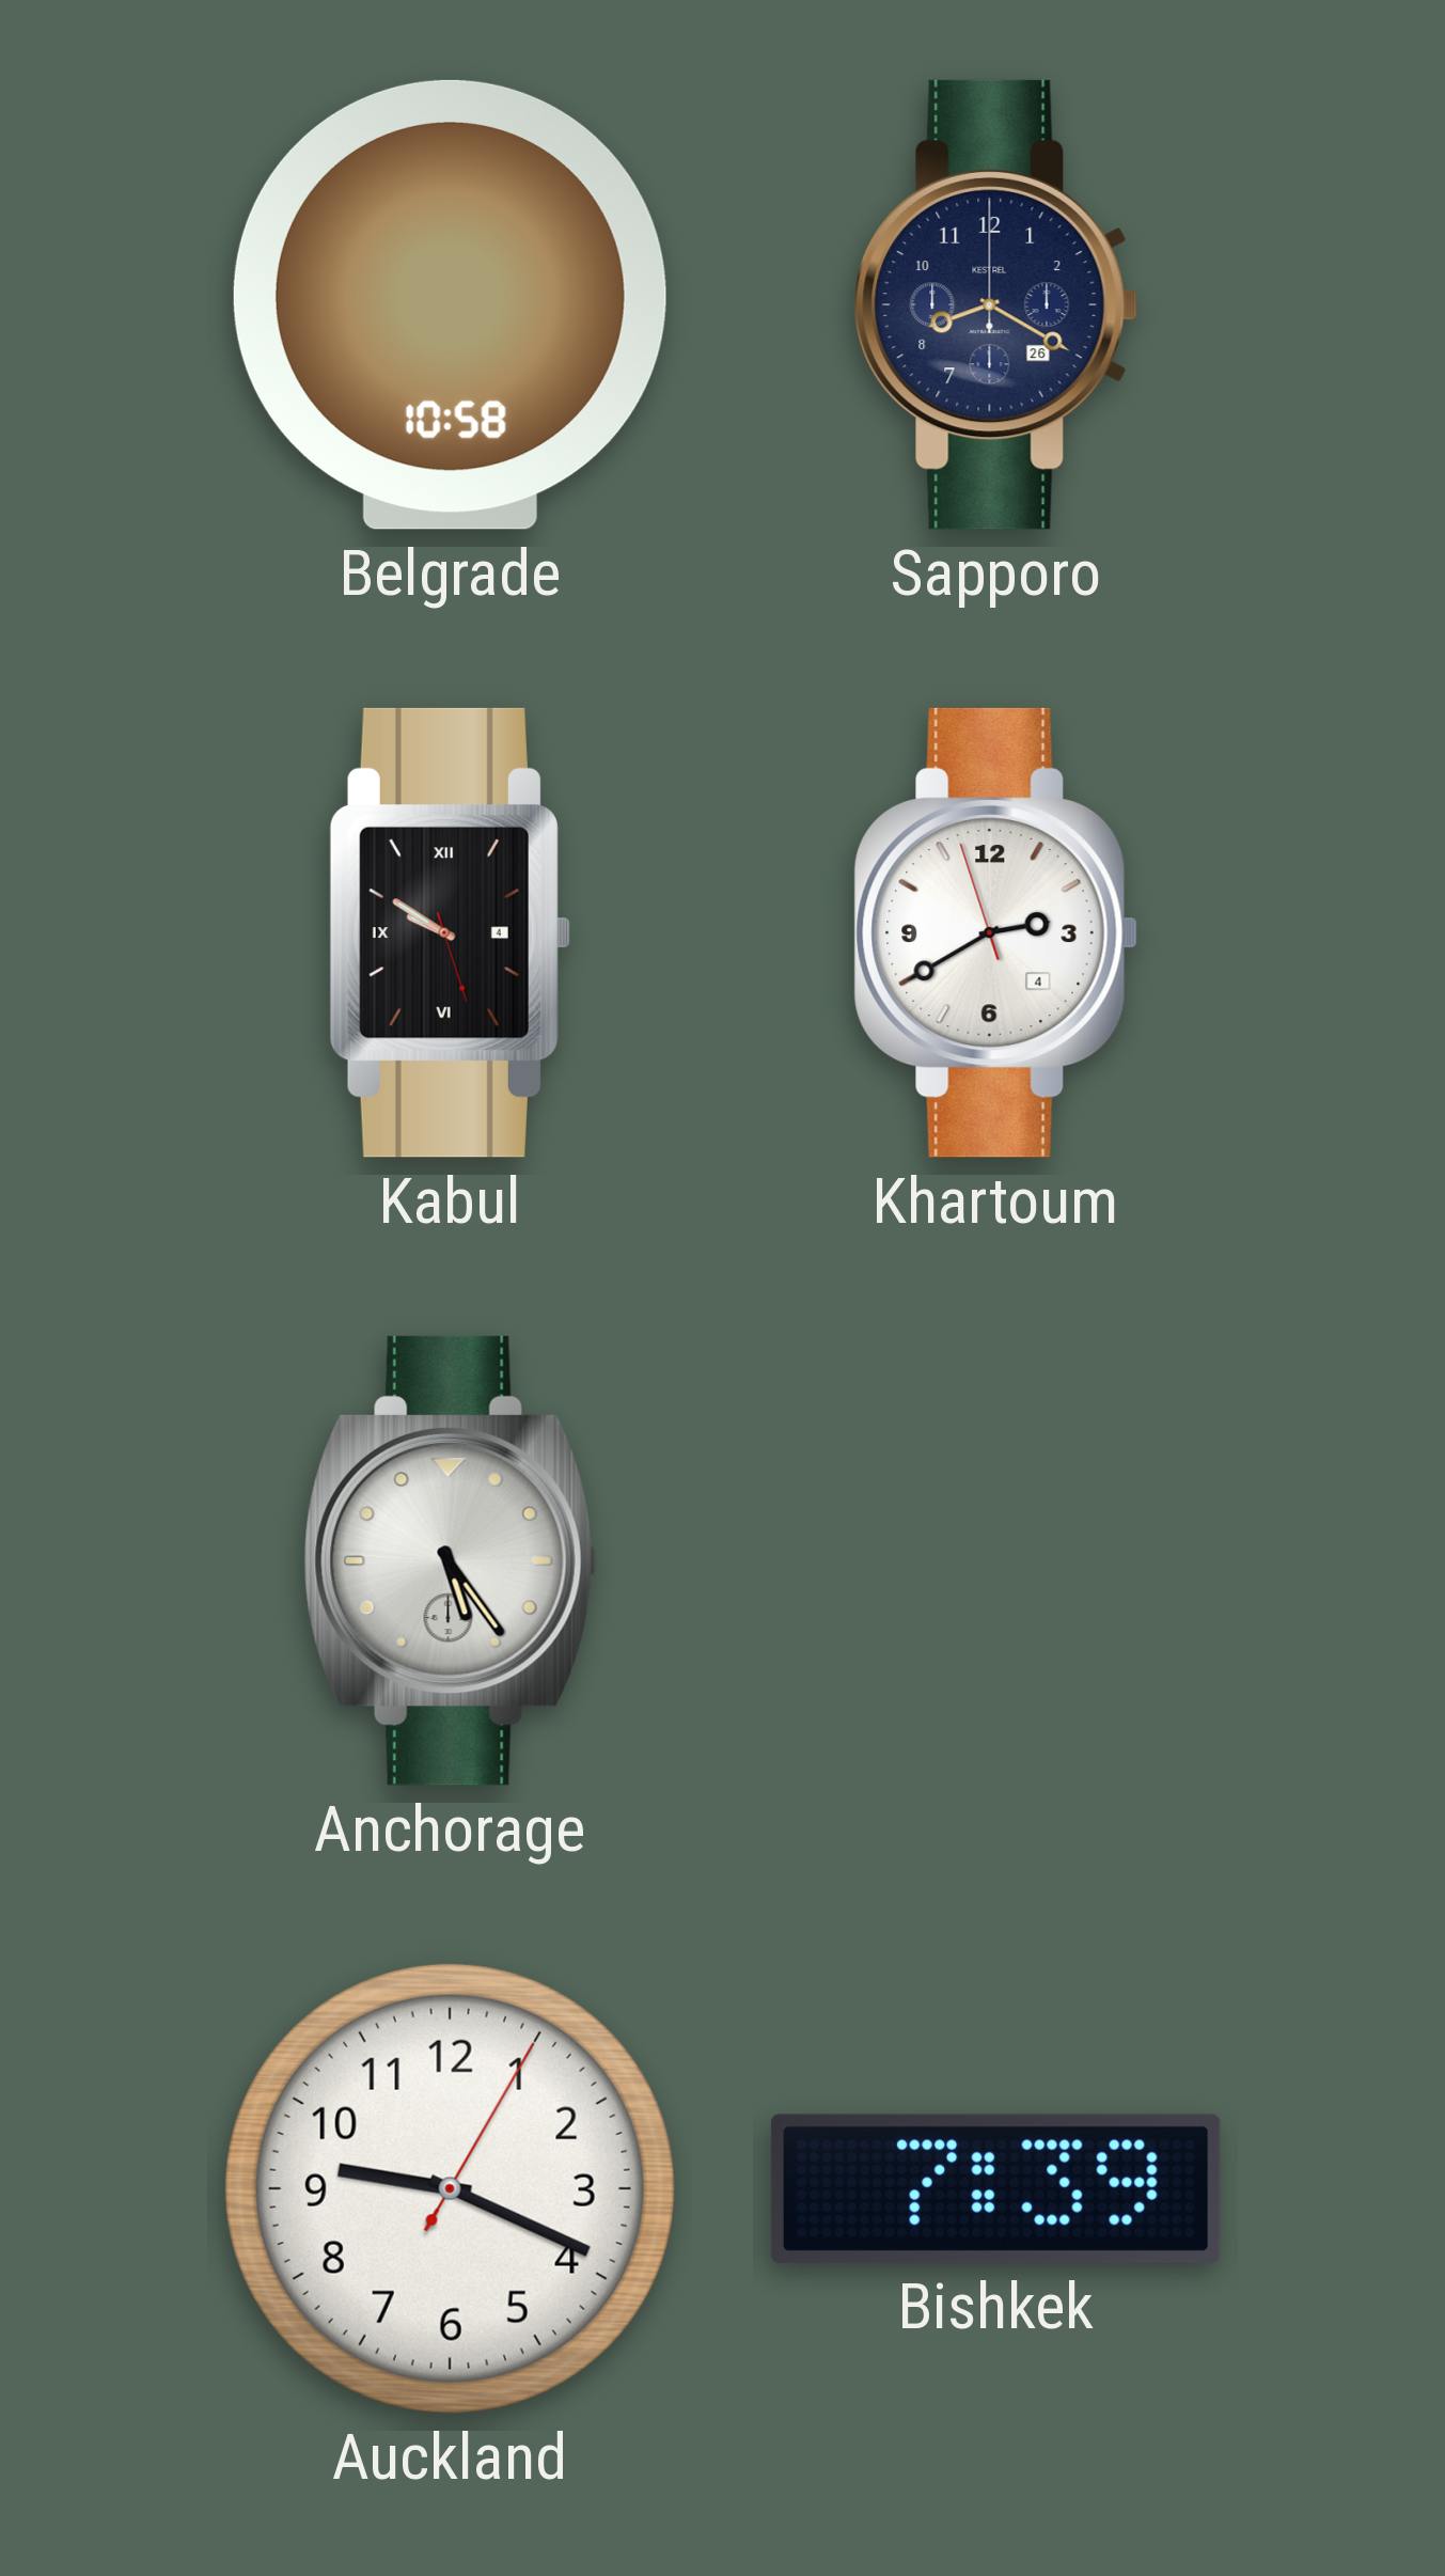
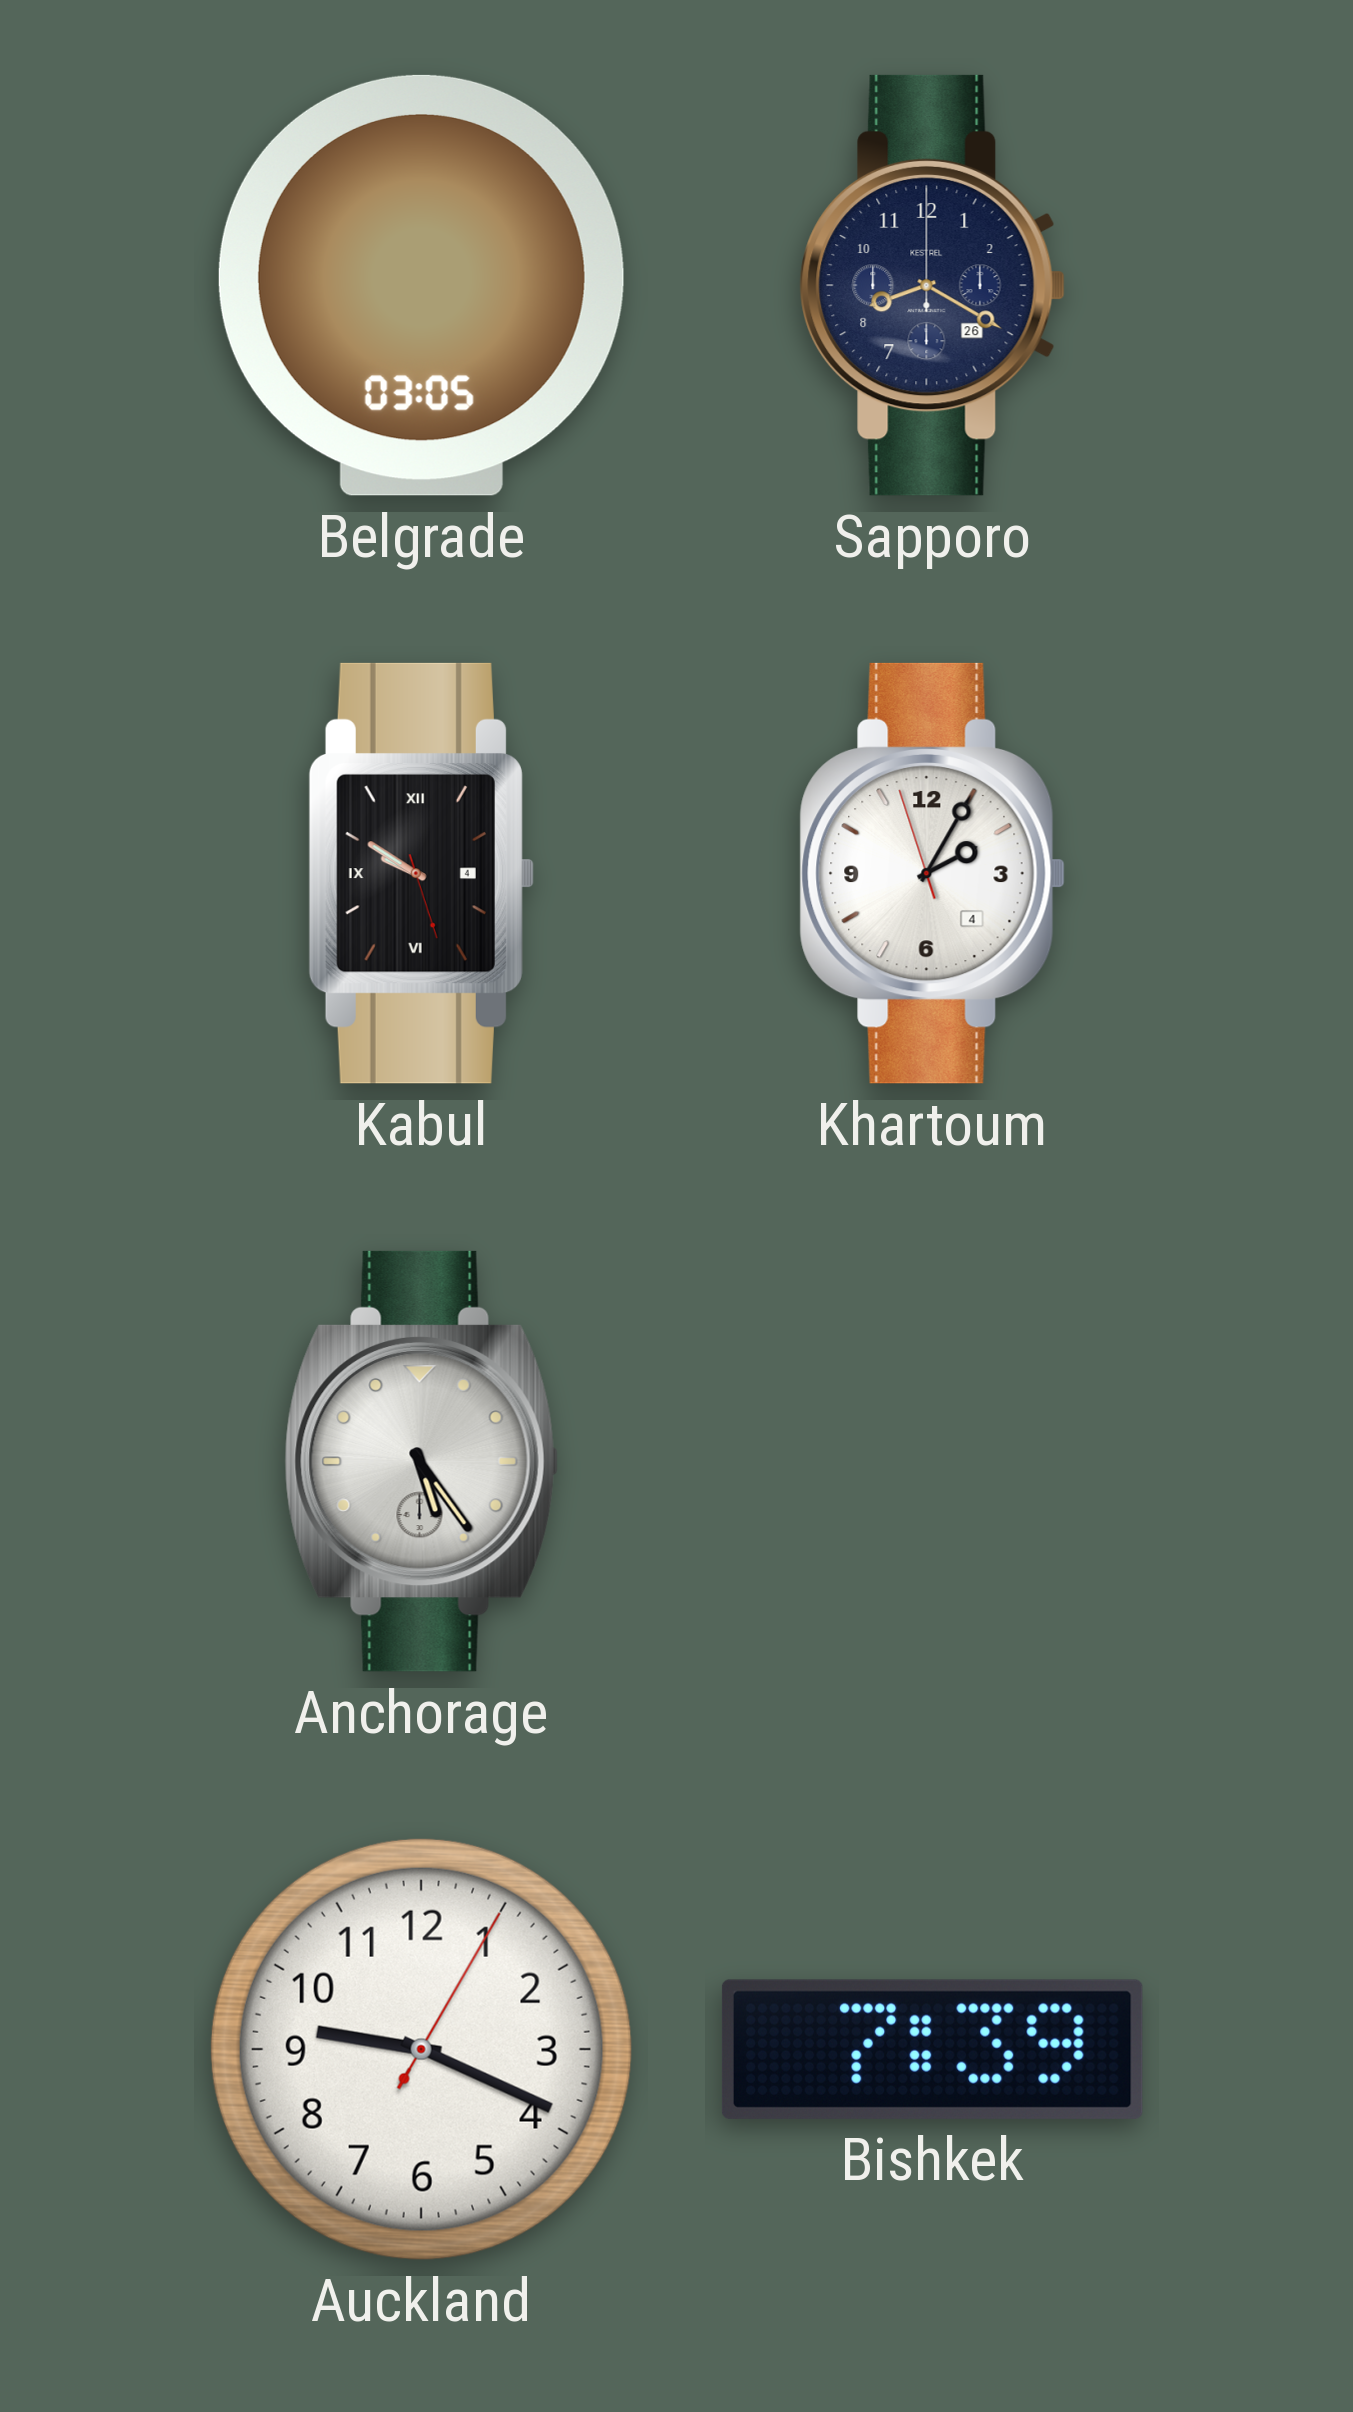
Belgrade: 10:58 -> 03:05 (421, 285)
Khartoum: 2:39 -> 2:04 (932, 873)
